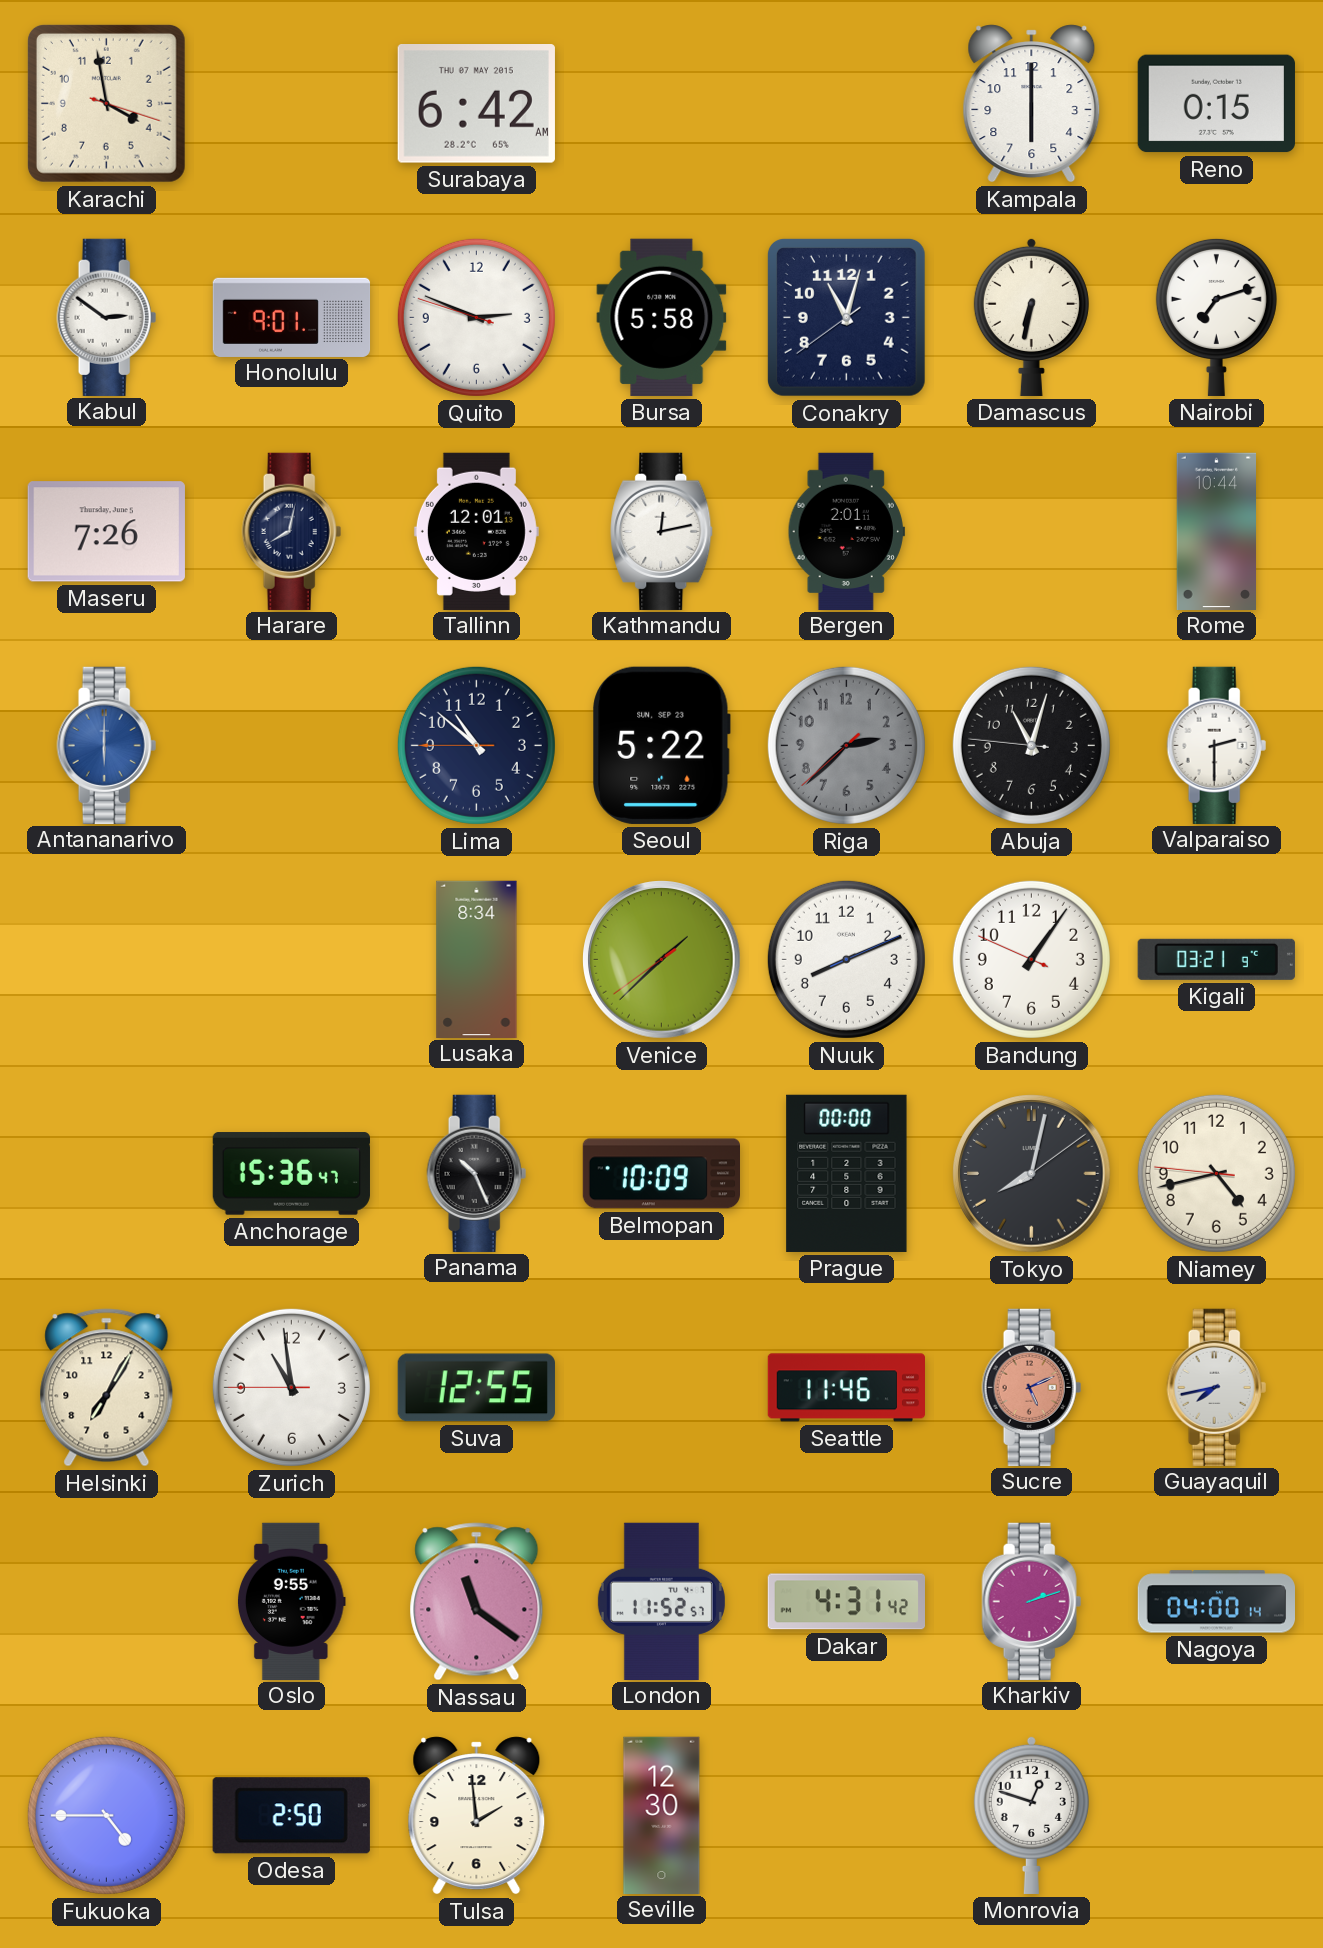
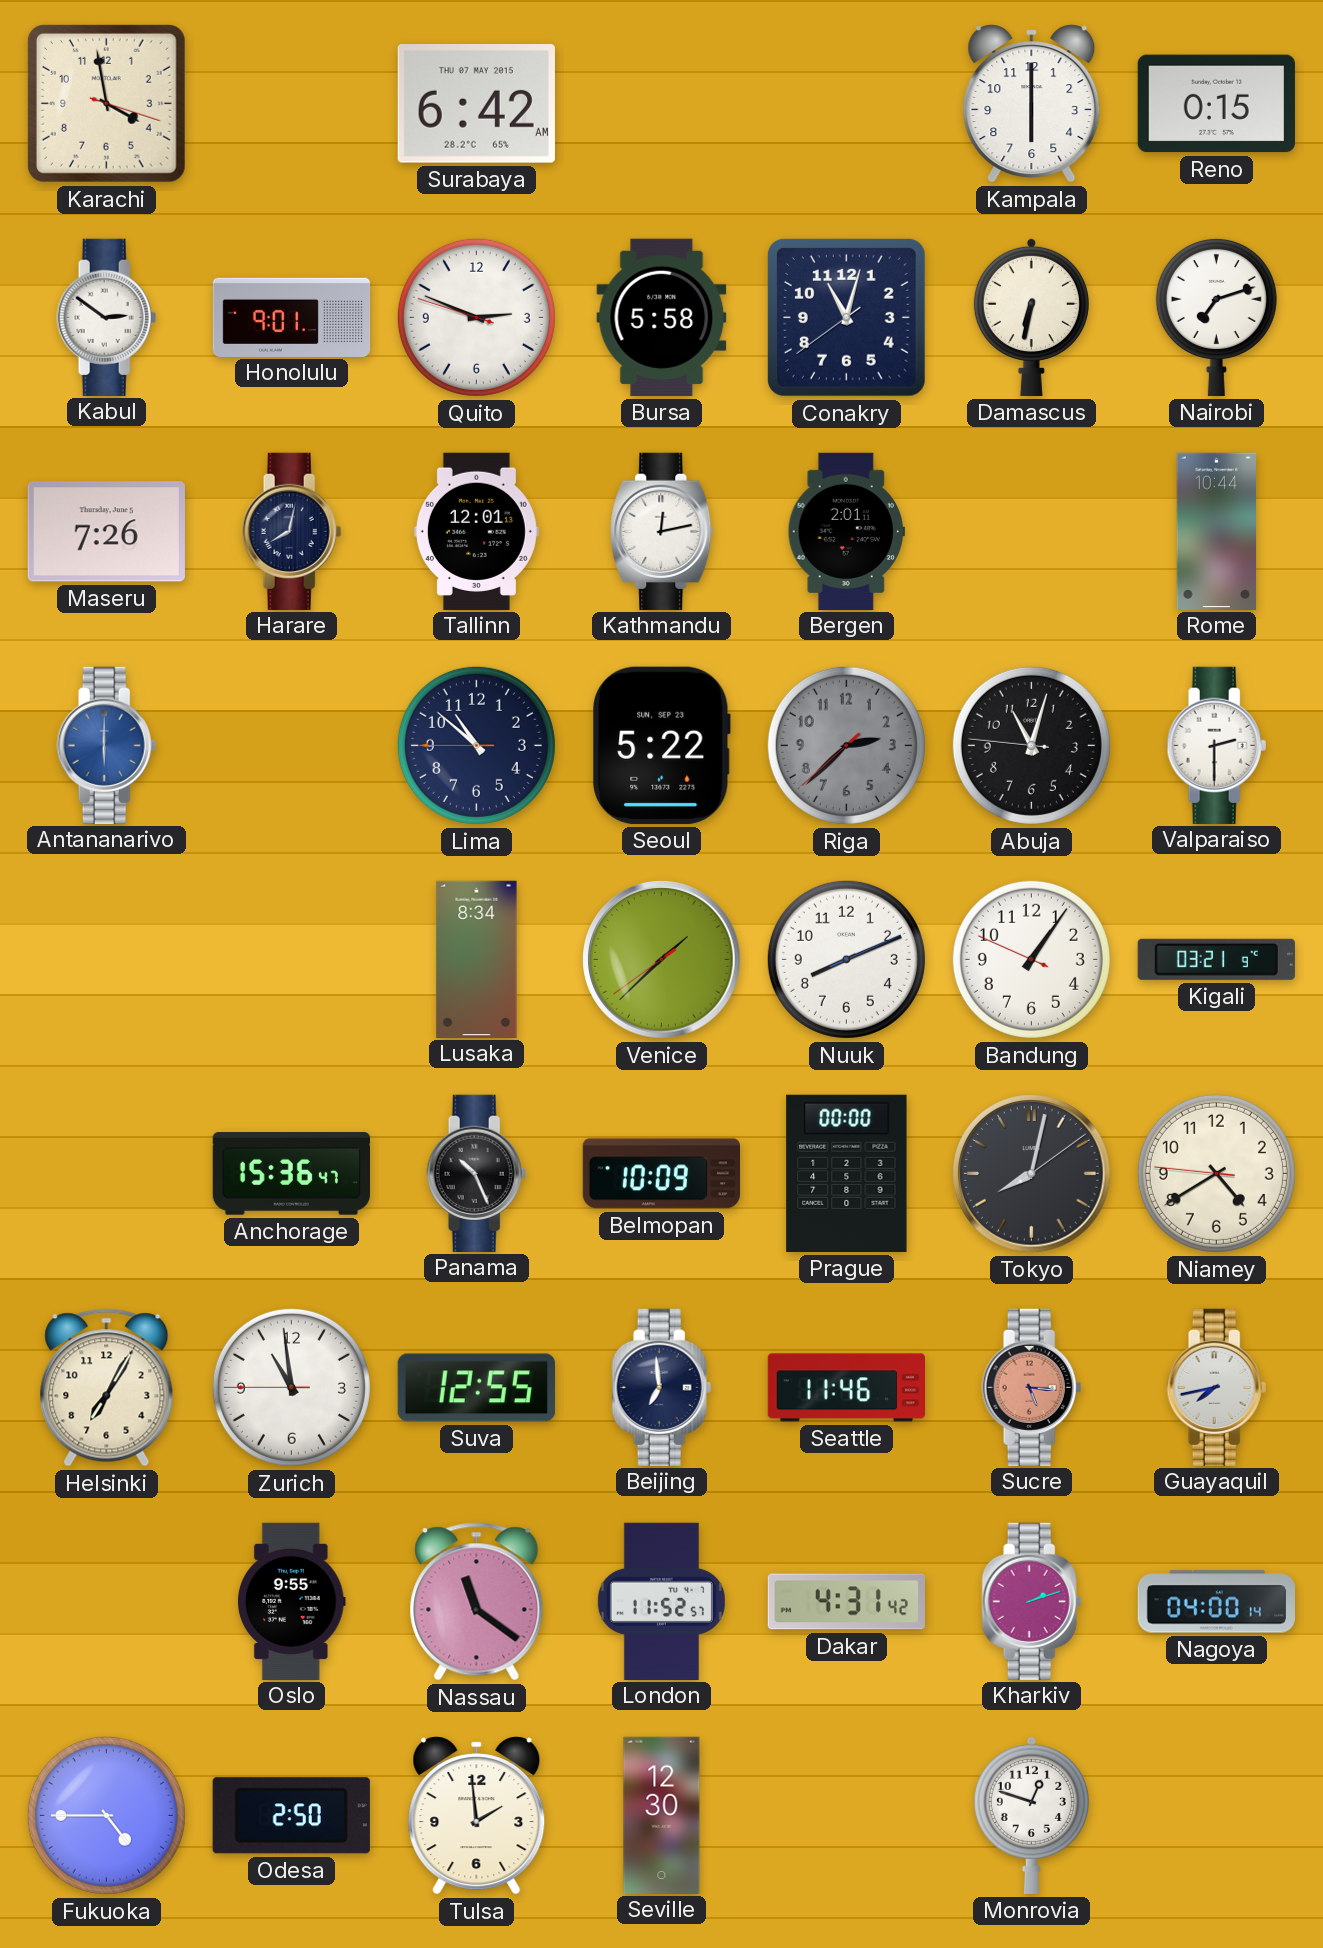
Niamey: 4:42 -> 4:39 (1216, 1173)
Beijing: none -> 6:59 (662, 1387)
Sucre: 5:11 -> 5:16 (1032, 1387)
